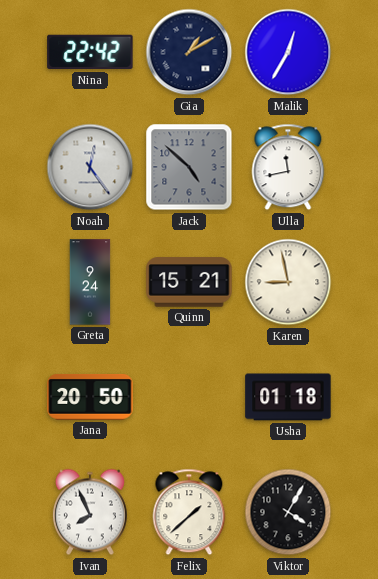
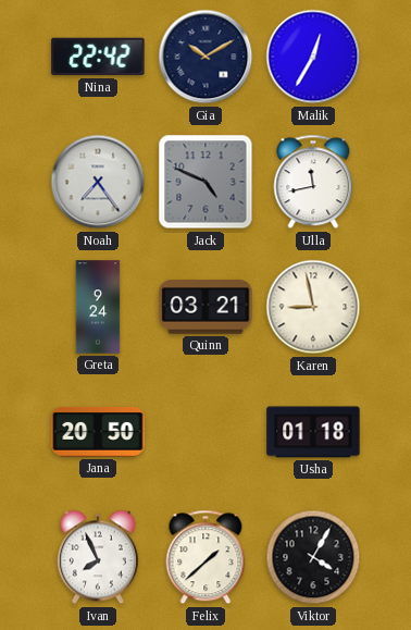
Gia: 1:10 -> 10:10 (205, 57)
Noah: 12:24 -> 7:24 (98, 182)
Jack: 4:52 -> 4:49 (205, 182)
Quinn: 15:21 -> 03:21 (205, 307)
